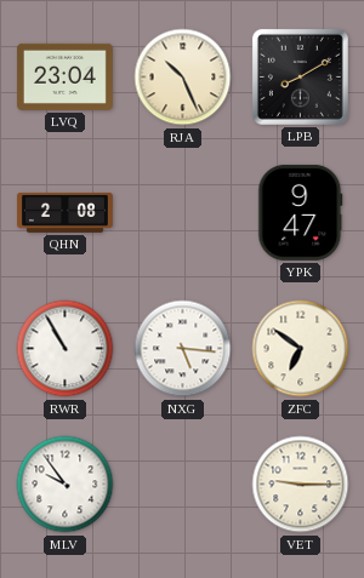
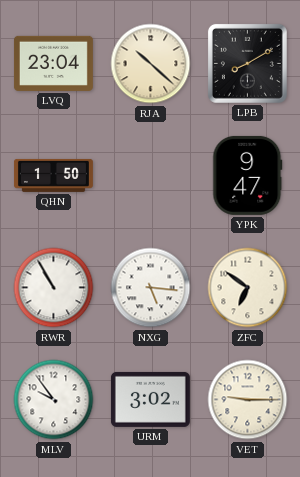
RJA: 10:26 -> 10:22 (151, 64)
QHN: 2:08 -> 1:50 (54, 175)
URM: none -> 3:02 (150, 399)
